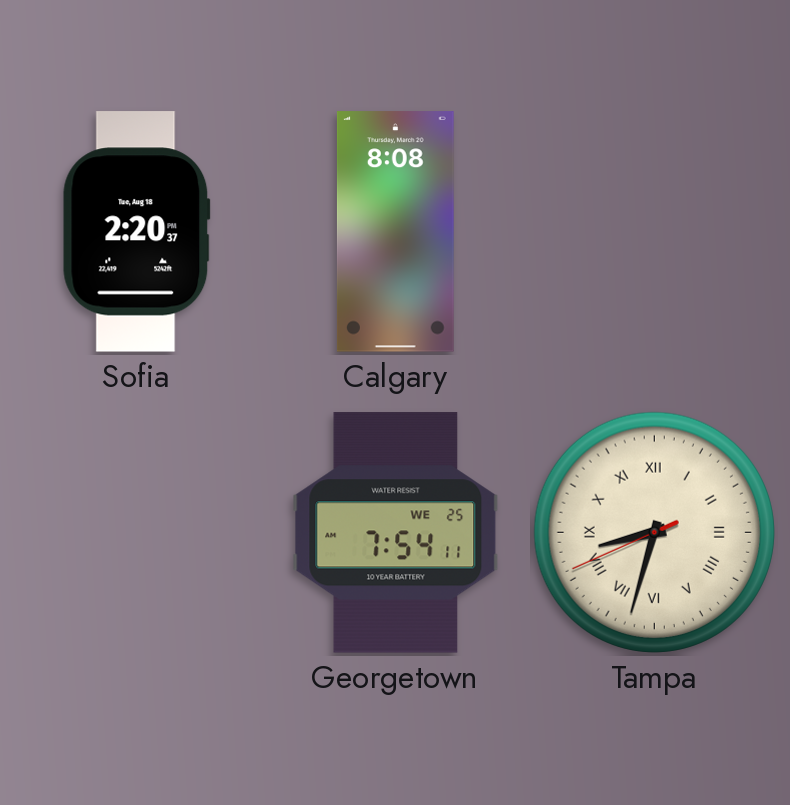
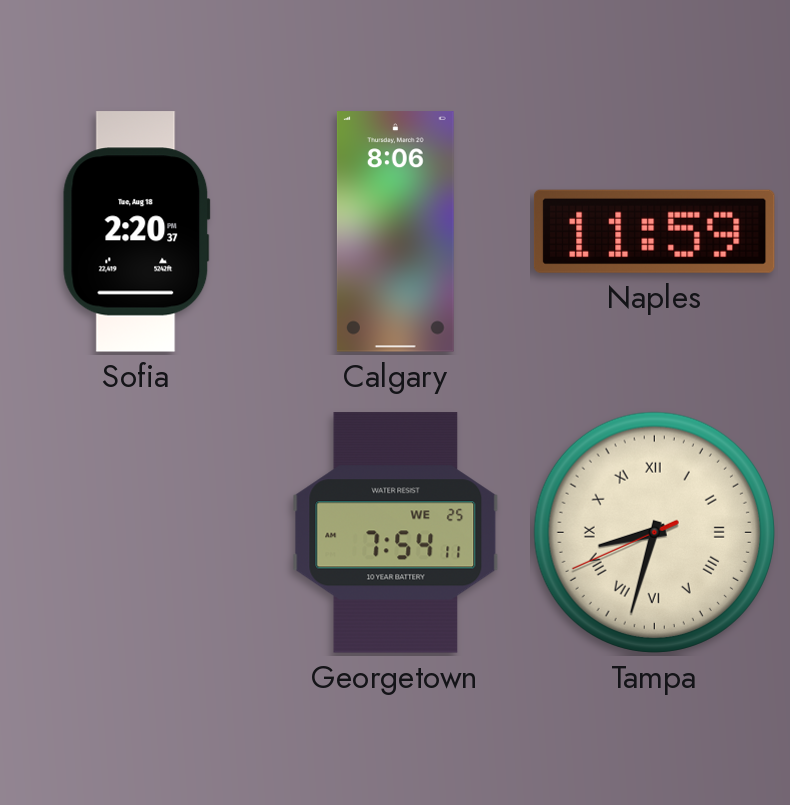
Calgary: 8:08 -> 8:06 (395, 232)
Naples: none -> 11:59 (654, 231)
